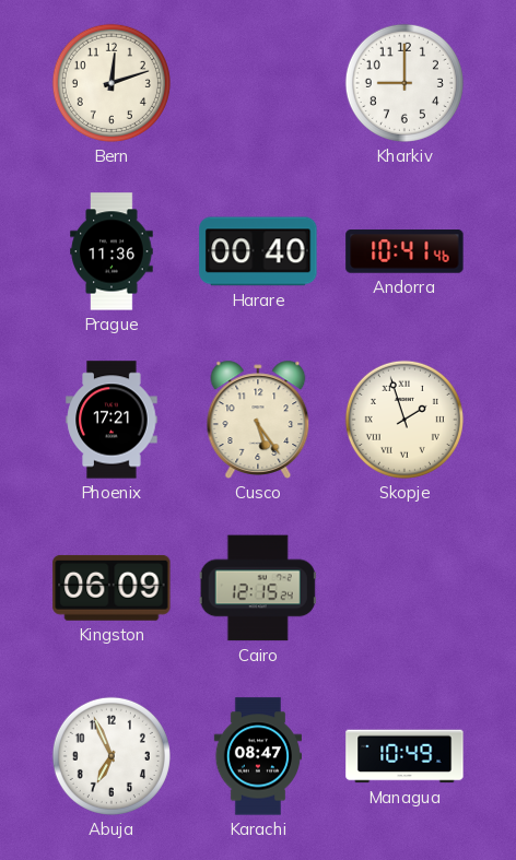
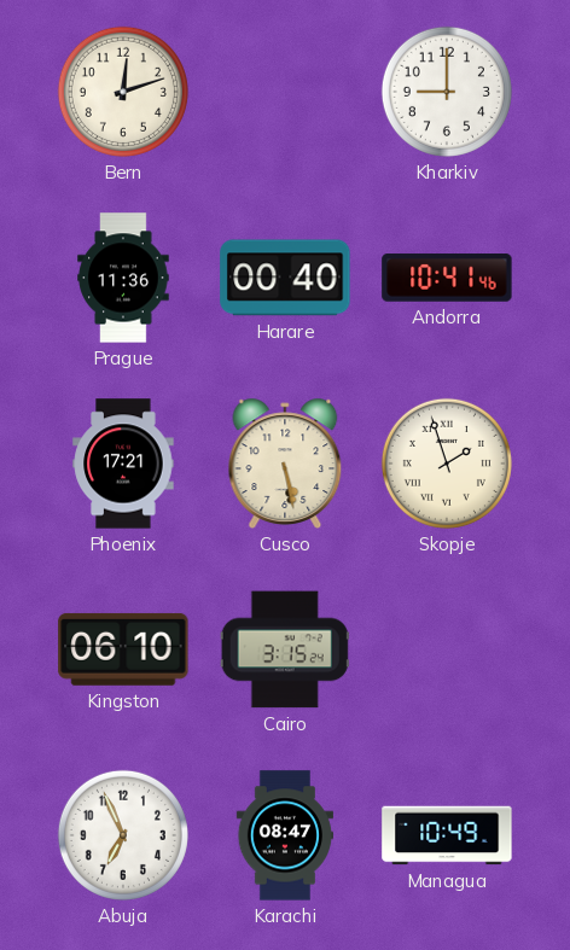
Cusco: 5:24 -> 5:28 (285, 464)
Kingston: 06:09 -> 06:10 (123, 649)
Cairo: 12:15 -> 3:15 (285, 649)
